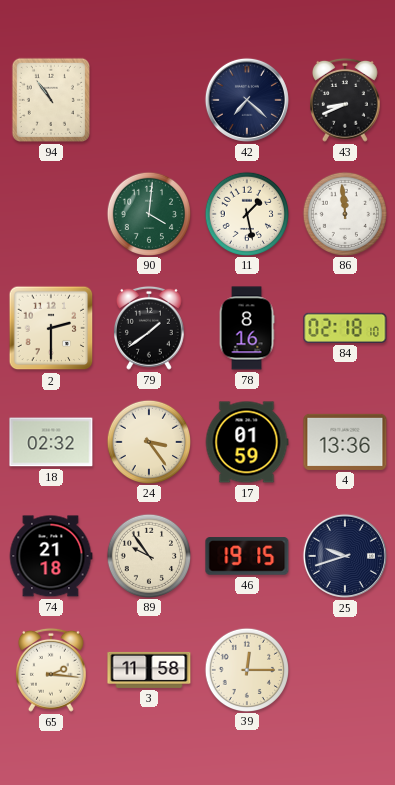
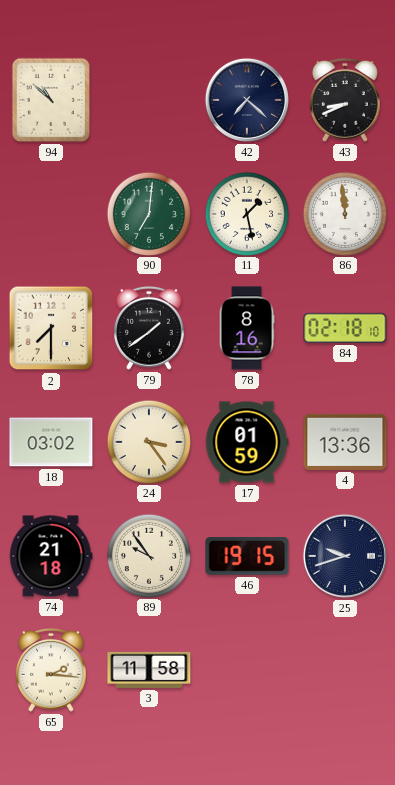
94: 10:54 -> 10:52 (51, 100)
90: 4:01 -> 7:01 (148, 213)
2: 2:30 -> 7:30 (51, 328)
18: 02:32 -> 03:02 (51, 442)
39: 12:15 -> none (246, 669)
